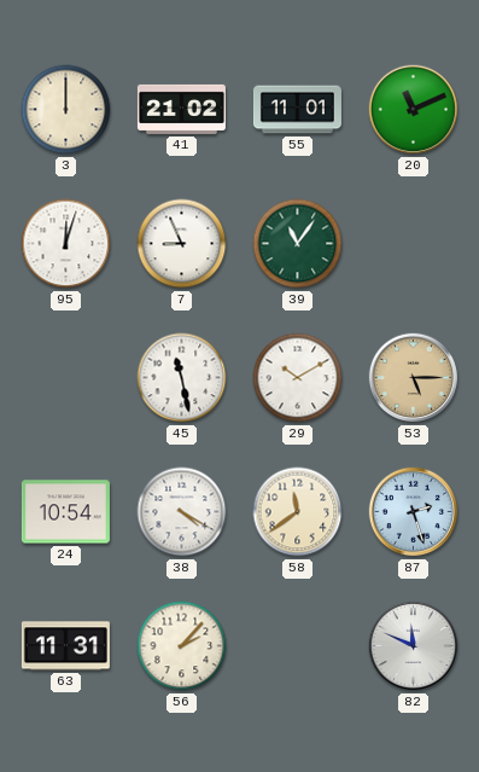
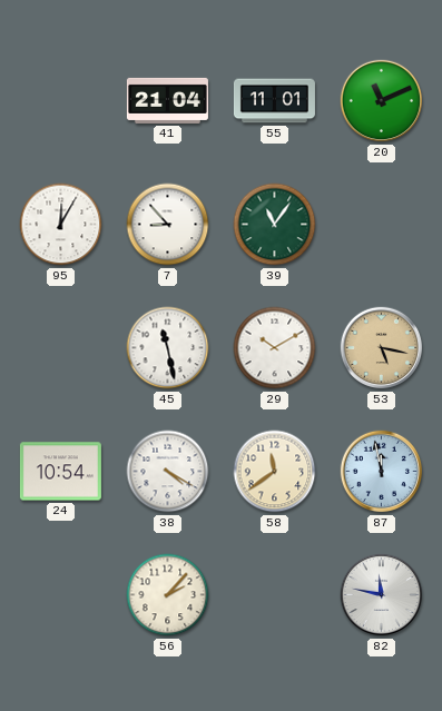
3: 12:00 -> none (66, 110)
41: 21:02 -> 21:04 (167, 100)
95: 12:03 -> 12:05 (61, 225)
7: 8:56 -> 8:53 (168, 225)
53: 5:15 -> 5:17 (382, 348)
87: 2:27 -> 11:58 (382, 472)
63: 11:31 -> none (65, 646)
82: 11:49 -> 11:47 (382, 595)
